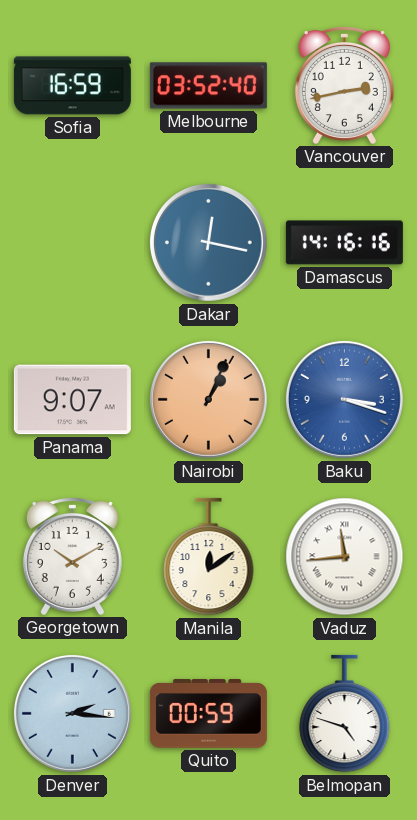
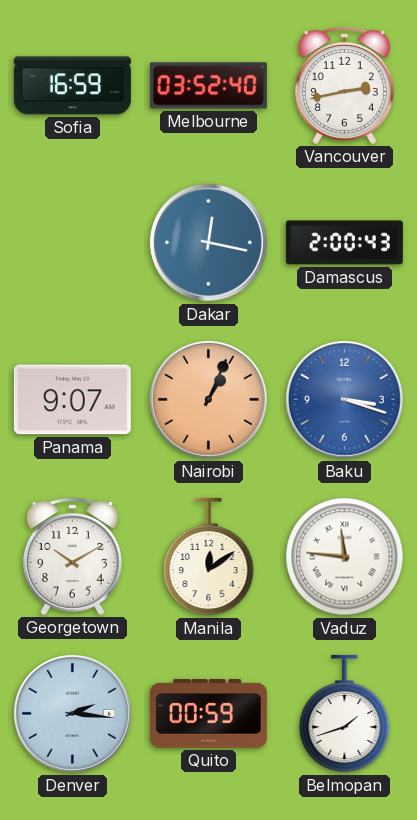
Damascus: 14:16 -> 2:00 (344, 243)
Vaduz: 11:44 -> 11:46 (345, 557)
Belmopan: 4:48 -> 1:42 (345, 714)
